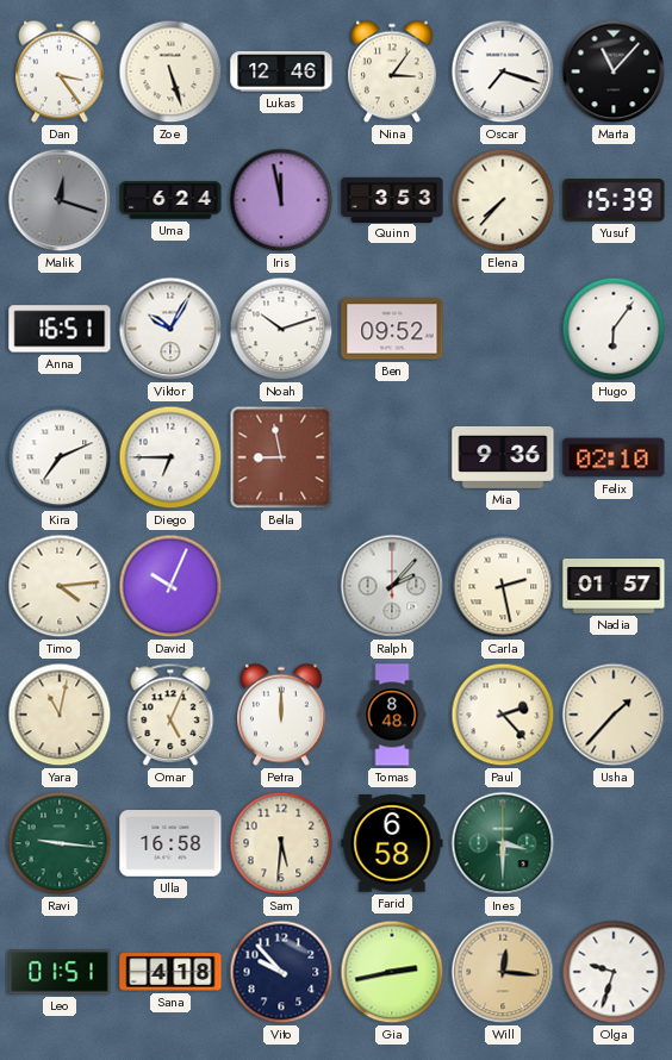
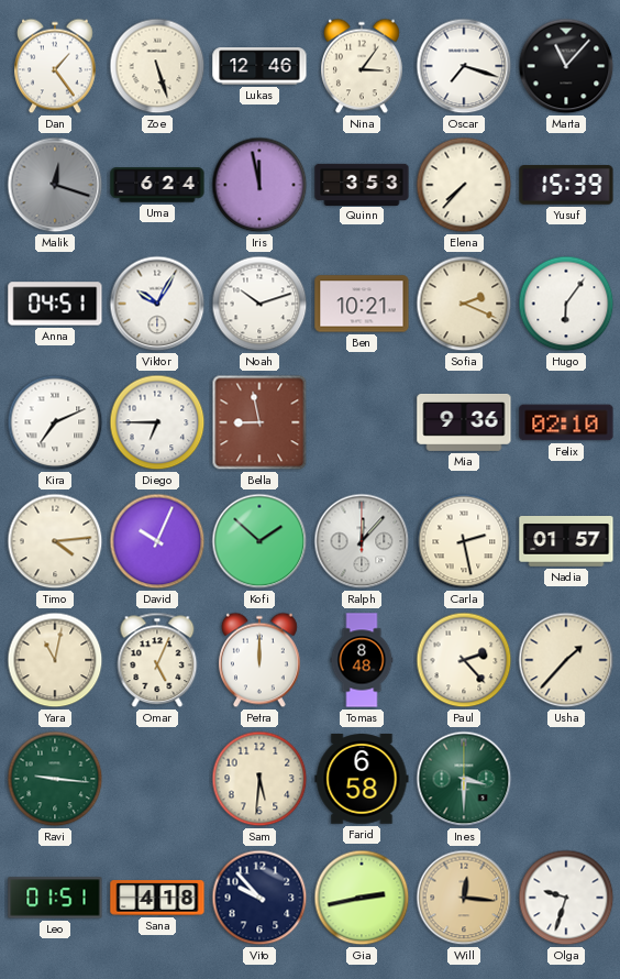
Dan: 3:24 -> 1:24 (56, 66)
Anna: 16:51 -> 04:51 (55, 304)
Ben: 09:52 -> 10:21 (362, 304)
Sofia: none -> 2:19 (464, 304)
Kofi: none -> 1:52 (259, 541)
Ralph: 2:07 -> 12:07 (362, 541)
Ulla: 16:58 -> none (170, 844)
